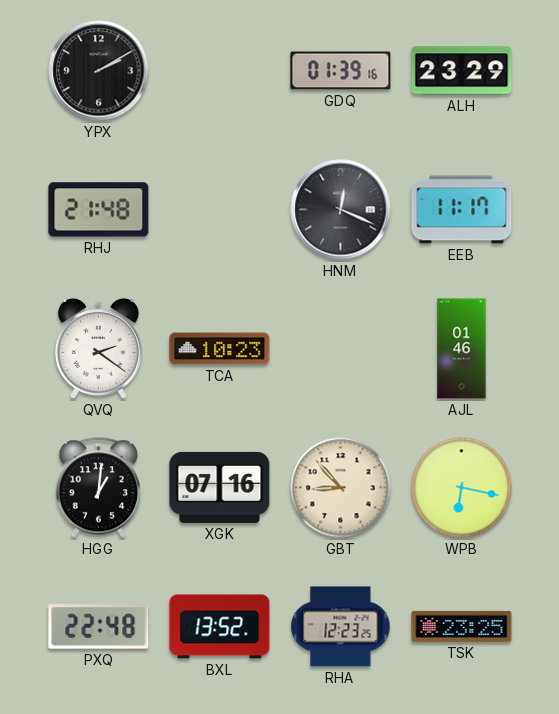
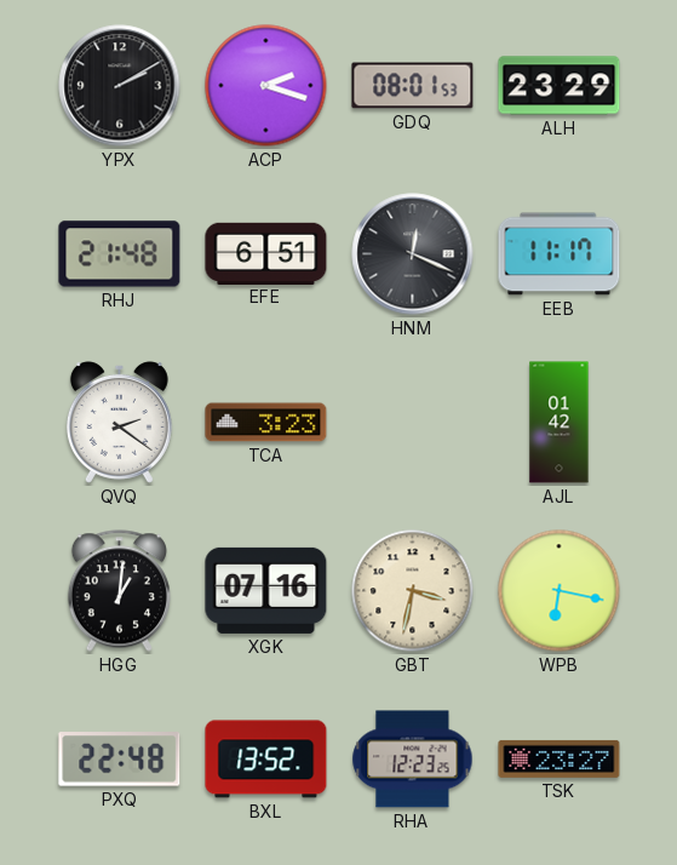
ACP: none -> 2:18 (266, 86)
GDQ: 01:39 -> 08:01 (413, 86)
EFE: none -> 6:51 (266, 253)
TCA: 10:23 -> 3:23 (266, 423)
AJL: 01:46 -> 01:42 (560, 423)
GBT: 8:53 -> 3:32 (413, 591)
TSK: 23:25 -> 23:27 (560, 758)
